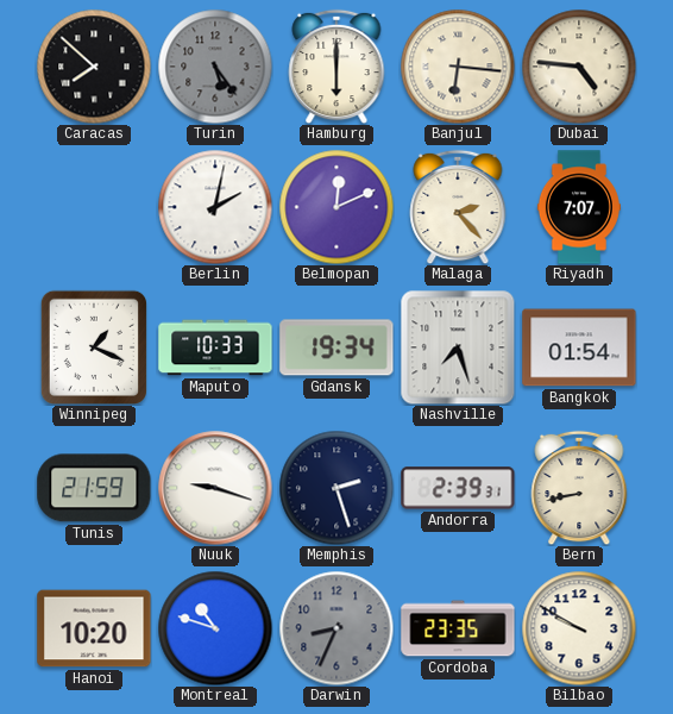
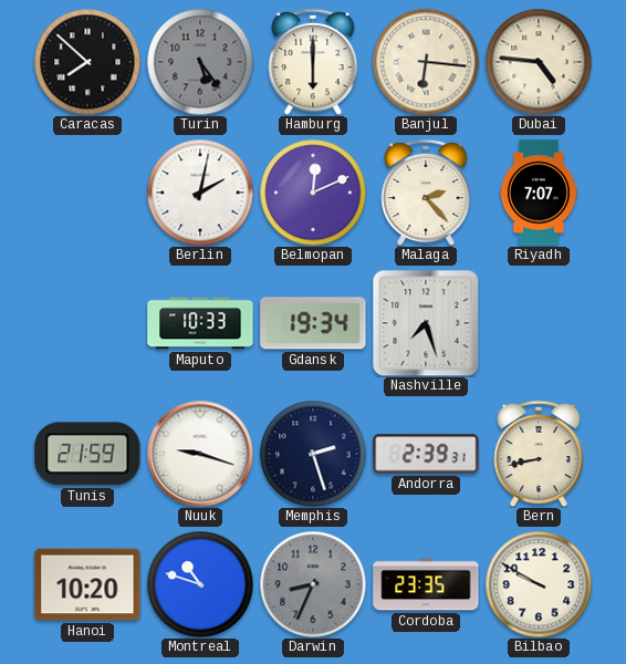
Winnipeg: 1:19 -> none (94, 347)
Bangkok: 01:54 -> none (579, 347)
